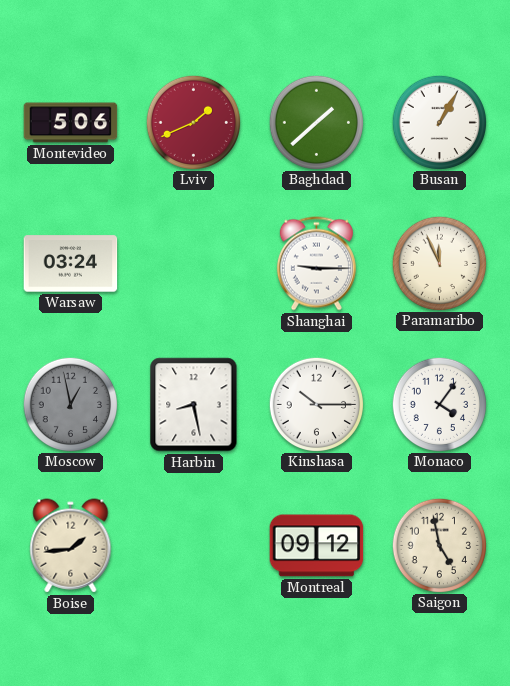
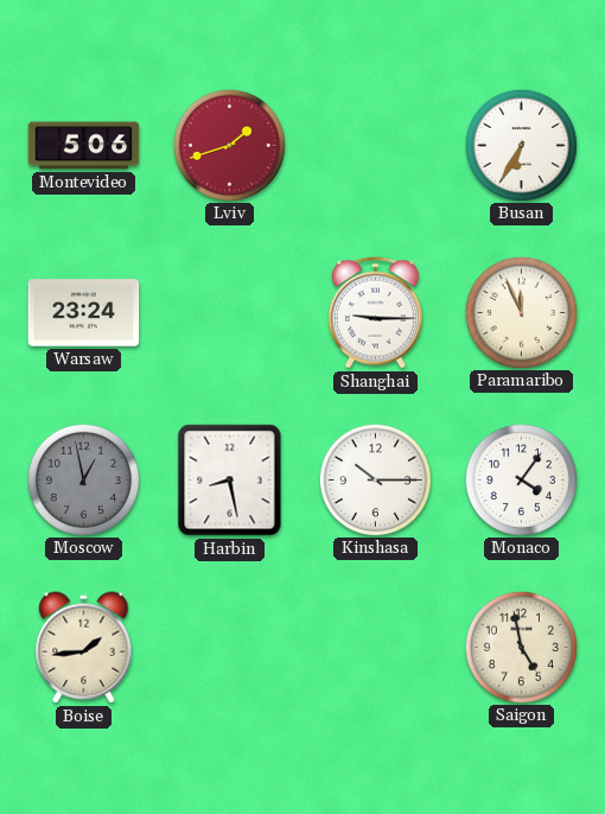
Lviv: 1:41 -> 1:42 (229, 145)
Baghdad: 1:38 -> none (316, 122)
Busan: 1:05 -> 6:35 (521, 145)
Warsaw: 03:24 -> 23:24 (84, 313)
Montreal: 09:12 -> none (317, 546)
